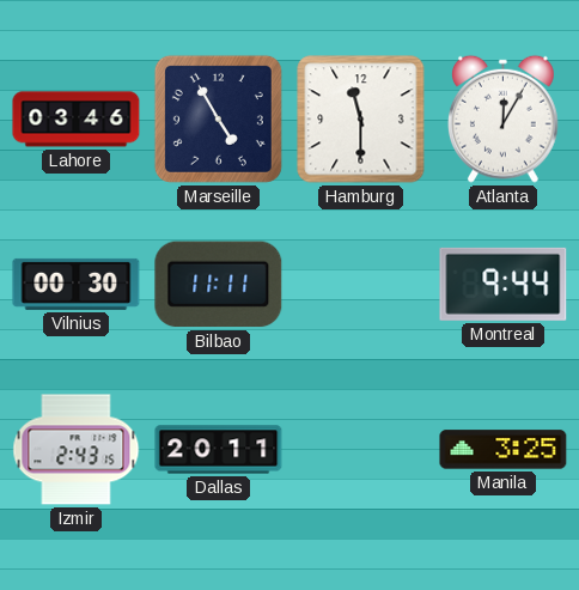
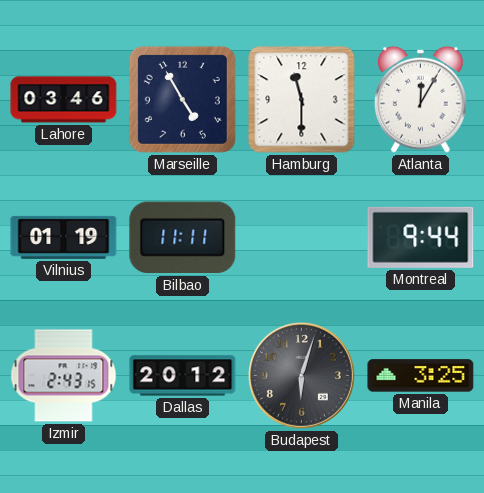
Vilnius: 00:30 -> 01:19 (64, 237)
Dallas: 20:11 -> 20:12 (183, 376)
Budapest: none -> 6:03 (301, 375)
